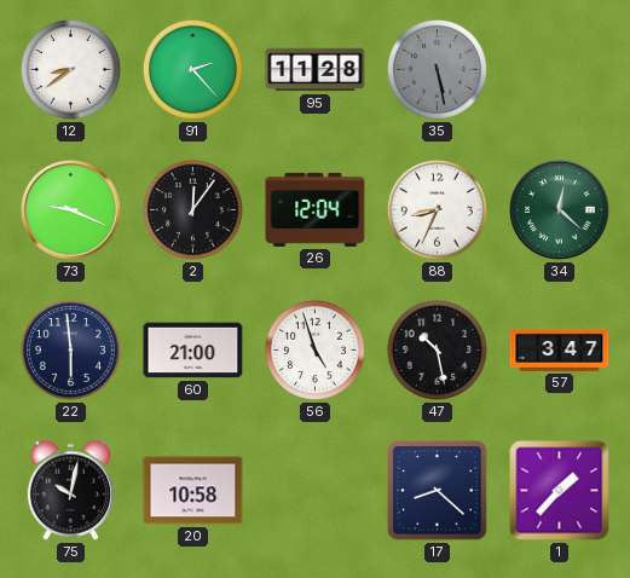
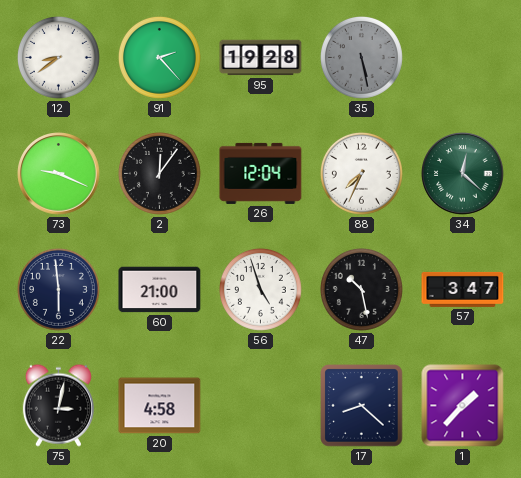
95: 11:28 -> 19:28 (261, 58)
88: 8:34 -> 7:34 (361, 173)
75: 10:02 -> 3:02 (58, 405)
20: 10:58 -> 4:58 (160, 406)
